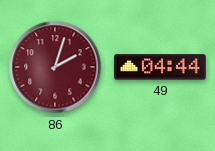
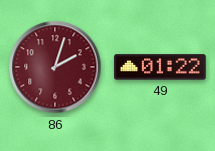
49: 04:44 -> 01:22 (160, 67)
